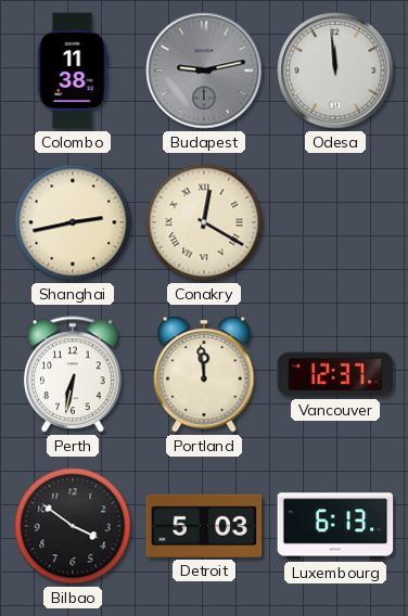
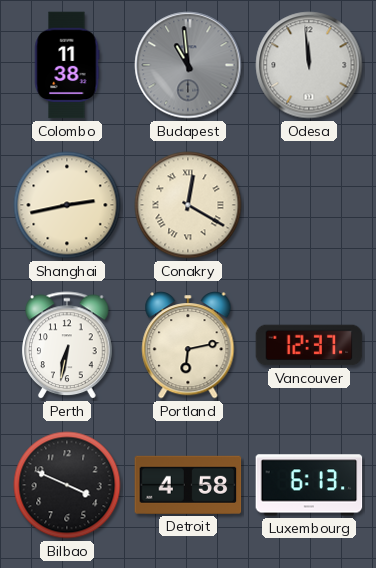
Budapest: 9:13 -> 10:59 (188, 65)
Portland: 11:59 -> 6:13 (188, 345)
Bilbao: 3:51 -> 3:49 (67, 485)
Detroit: 5:03 -> 4:58 (188, 485)
